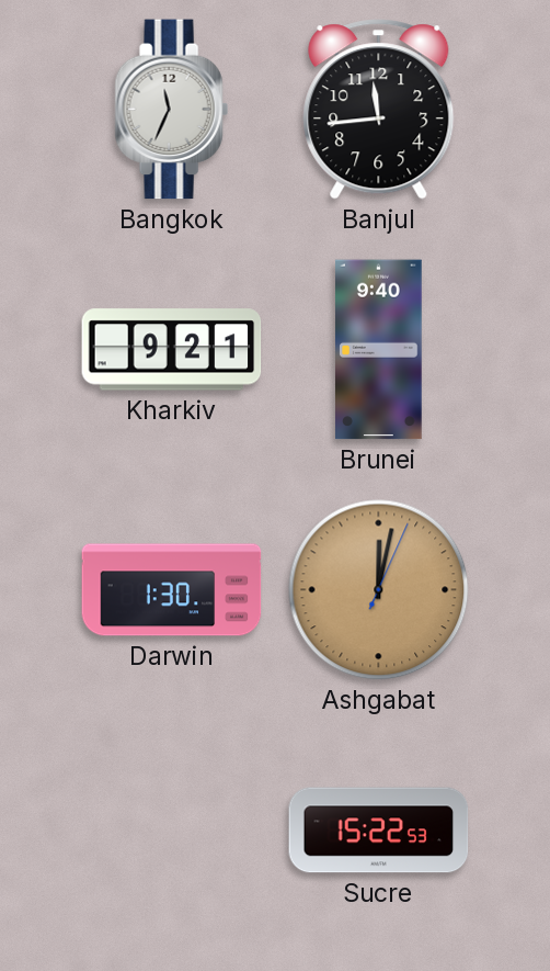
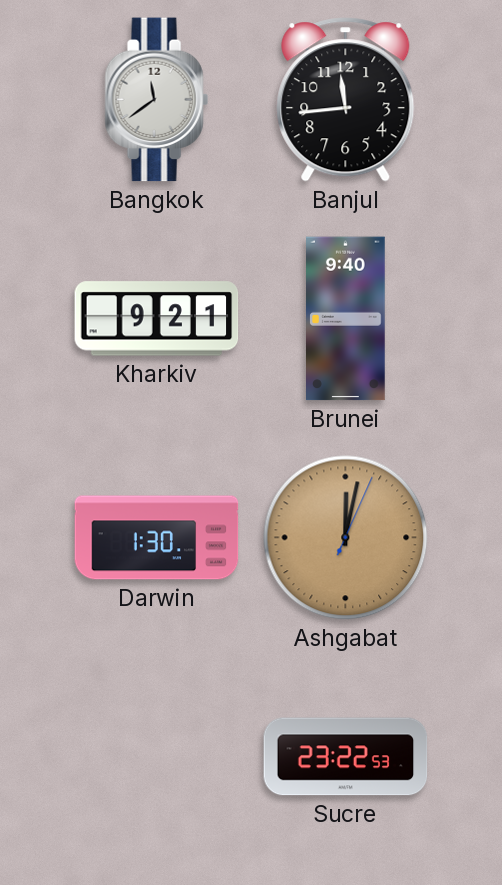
Bangkok: 11:34 -> 11:39 (156, 100)
Sucre: 15:22 -> 23:22 (346, 757)
